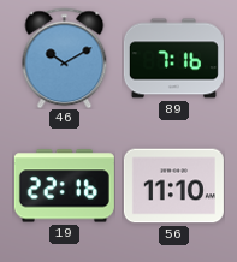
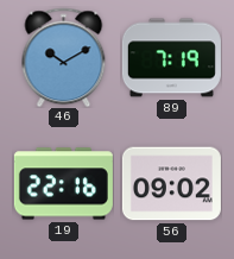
89: 7:16 -> 7:19 (171, 58)
56: 11:10 -> 09:02 (171, 184)
